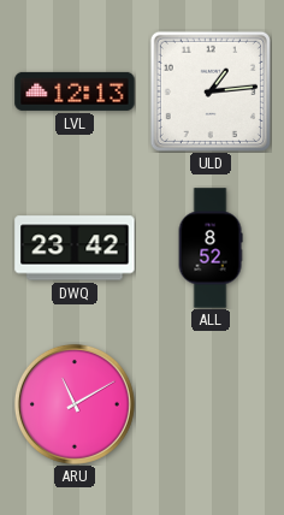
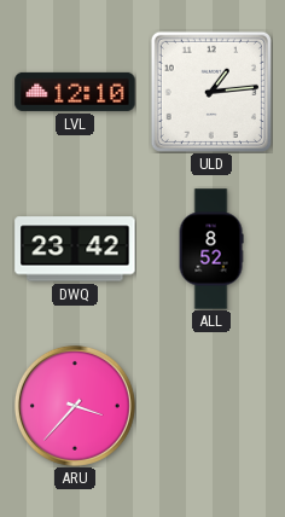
LVL: 12:13 -> 12:10 (75, 92)
ARU: 11:10 -> 3:37 (75, 406)
